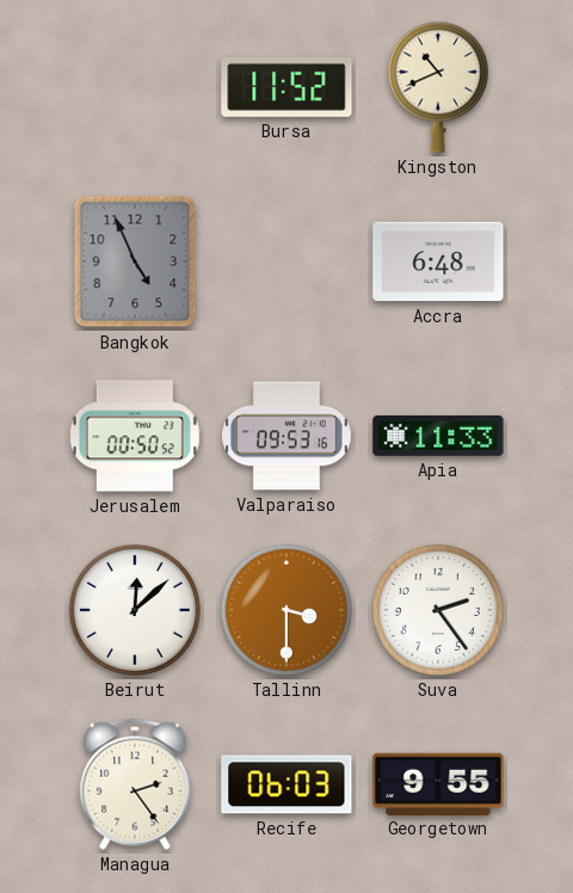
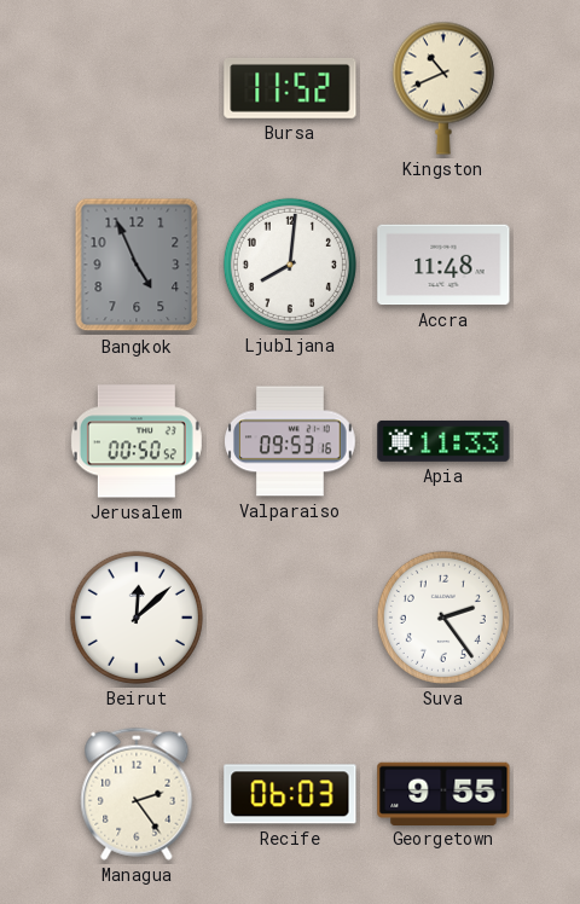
Ljubljana: none -> 8:01 (290, 265)
Accra: 6:48 -> 11:48 (443, 265)
Tallinn: 3:30 -> none (286, 610)
